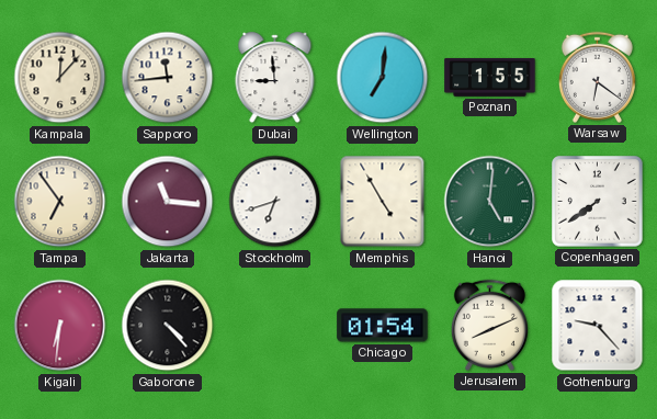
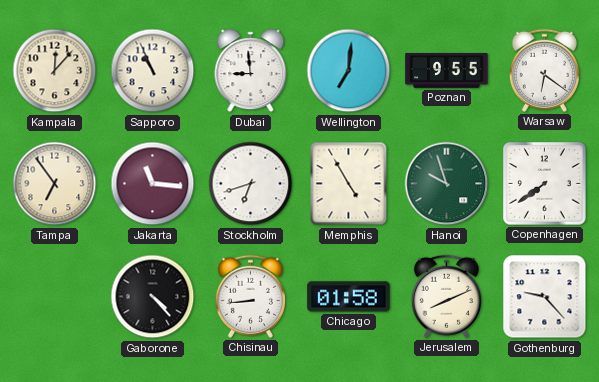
Sapporo: 11:44 -> 10:56 (153, 71)
Poznan: 1:55 -> 9:55 (447, 71)
Hanoi: 5:01 -> 9:57 (447, 184)
Kigali: 6:31 -> none (60, 326)
Chisinau: none -> 8:44 (250, 296)
Chicago: 01:54 -> 01:58 (349, 297)
